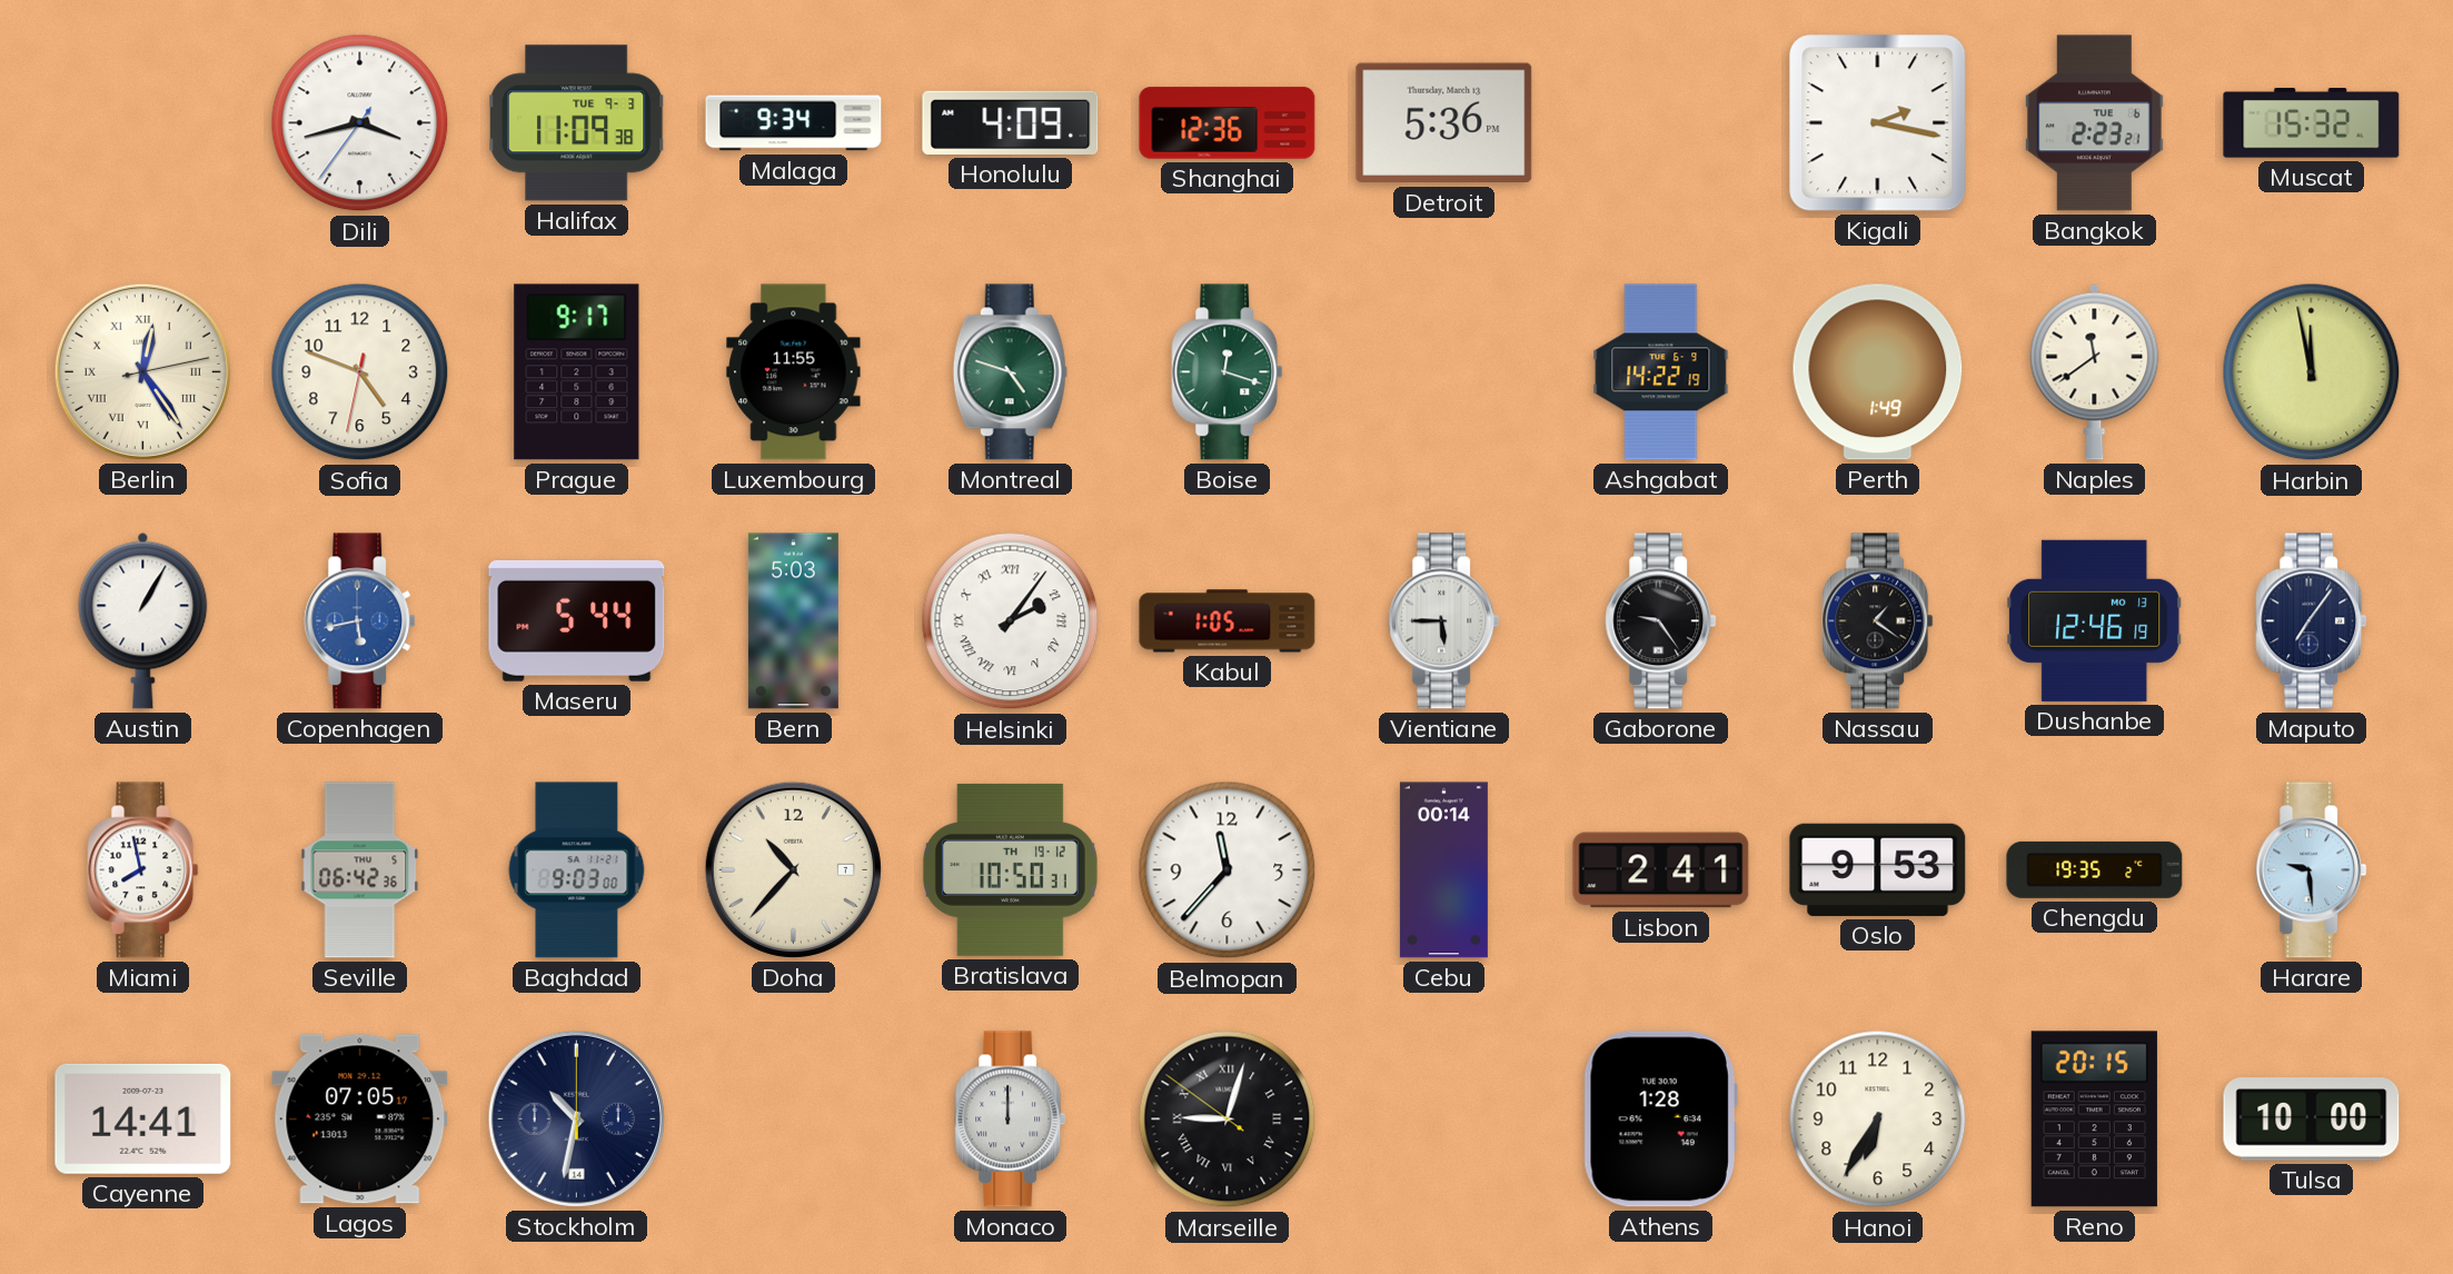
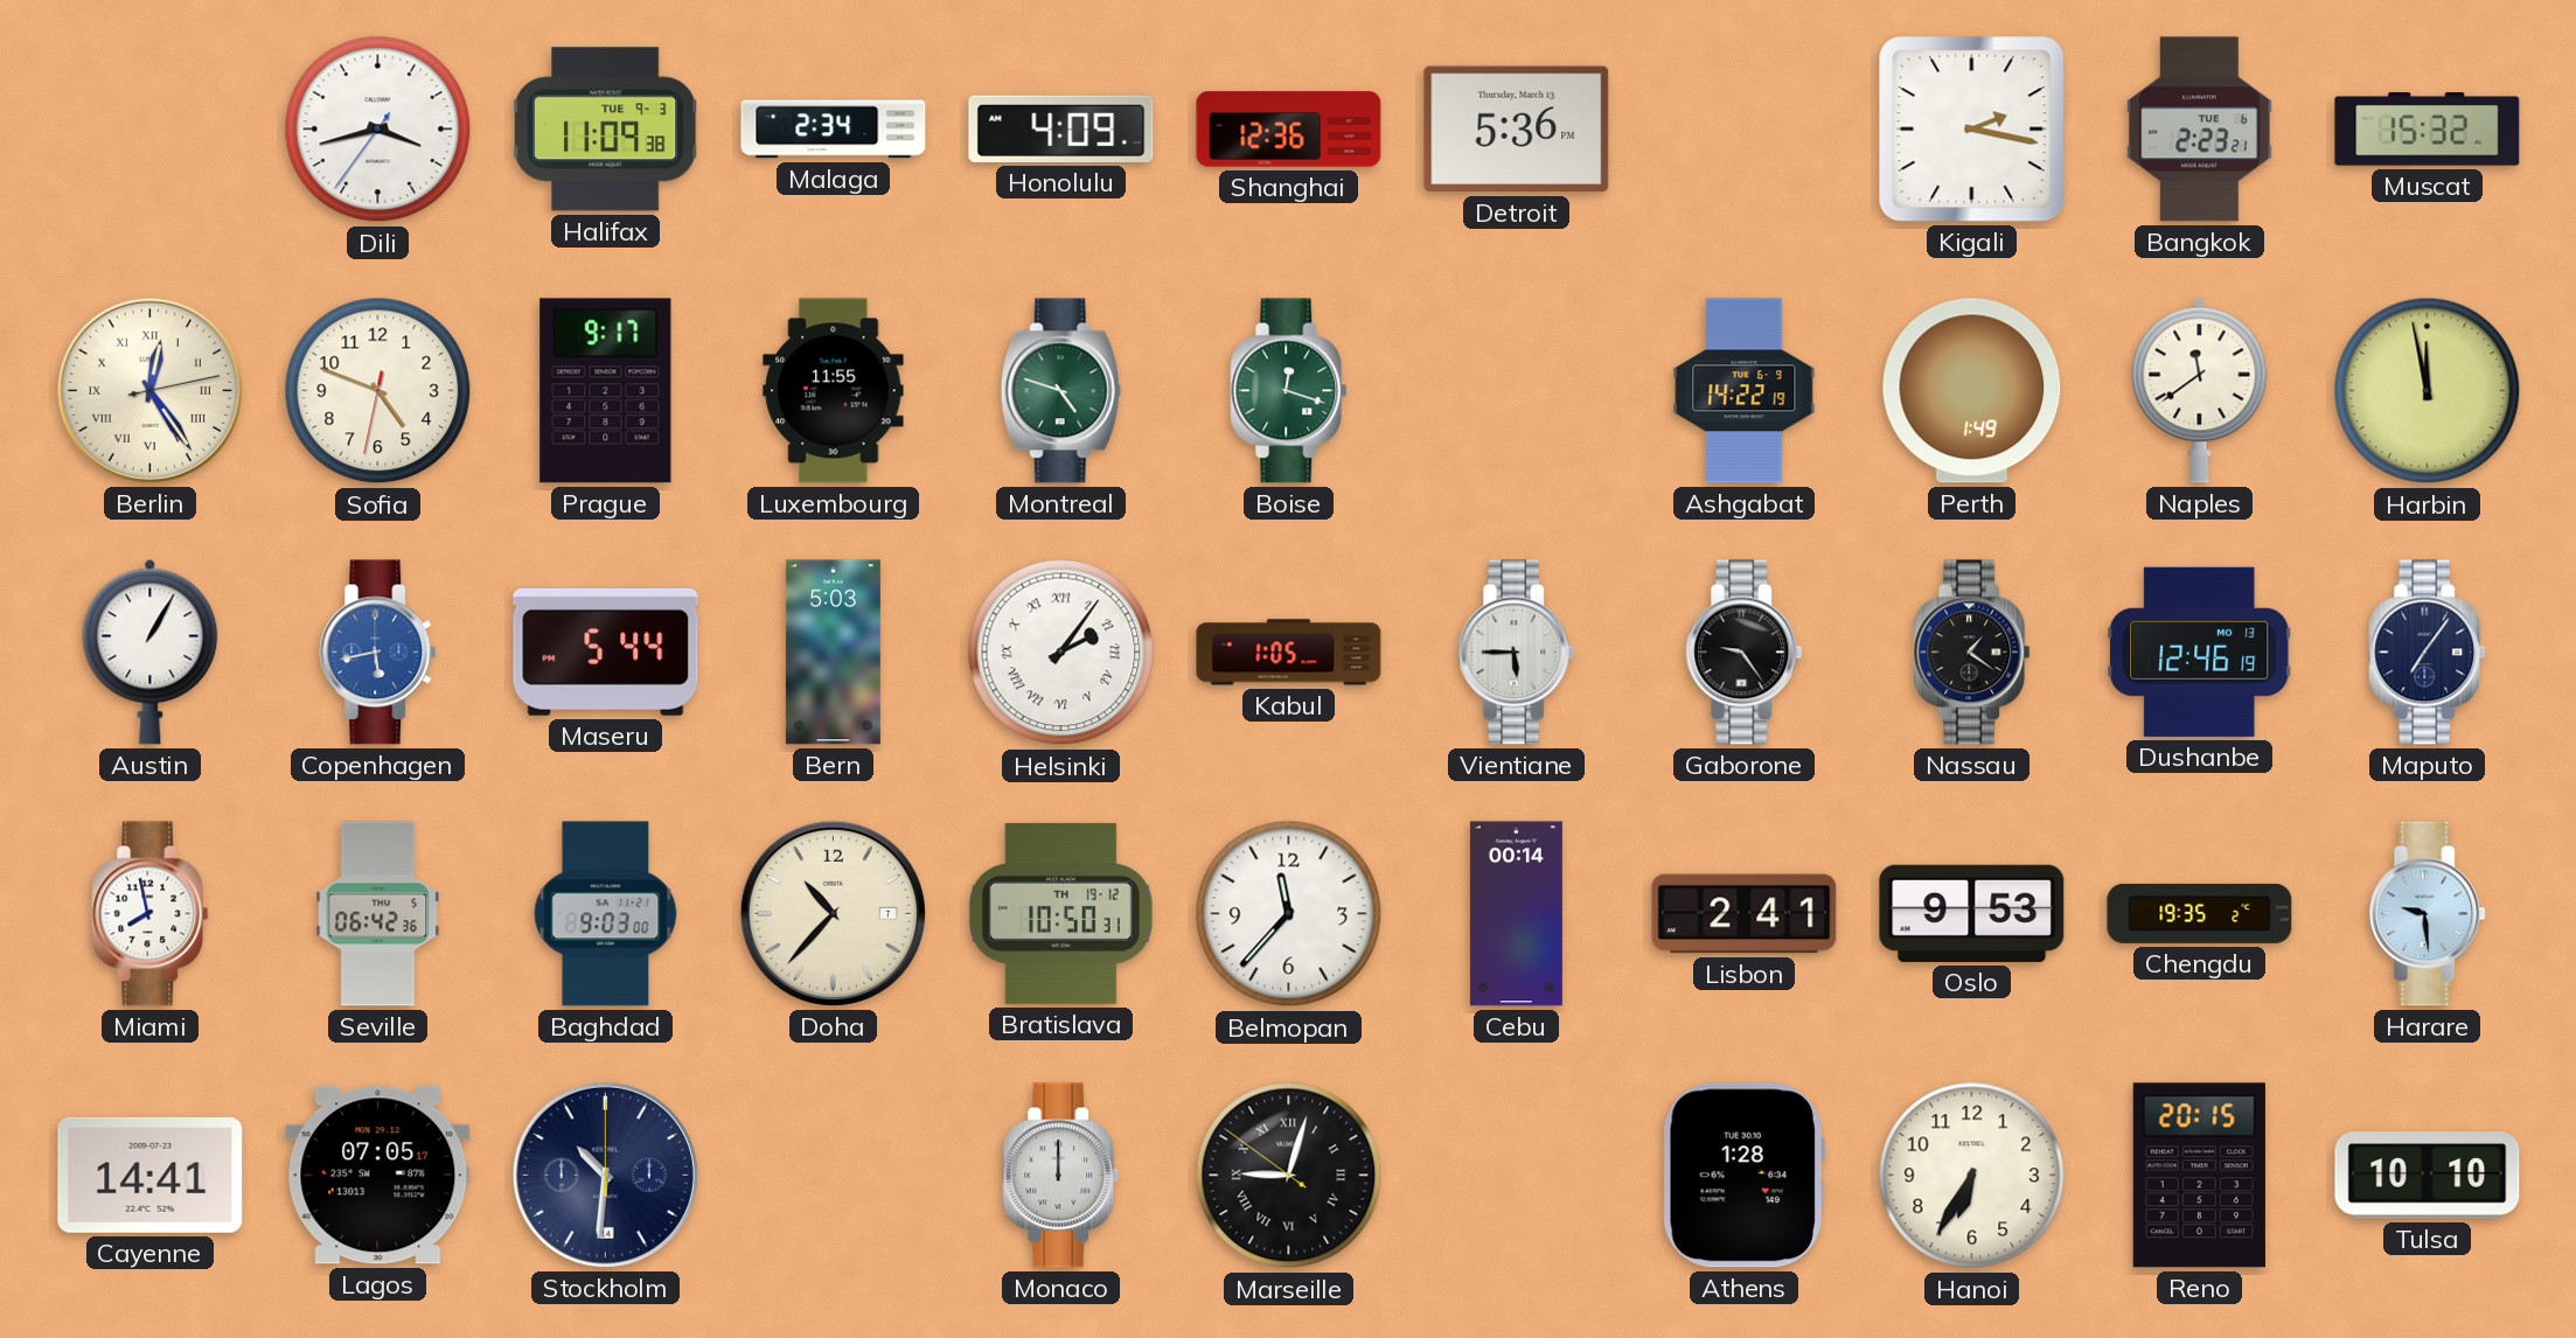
Malaga: 9:34 -> 2:34 (834, 130)
Stockholm: 10:32 -> 10:31 (605, 1175)
Tulsa: 10:00 -> 10:10 (2428, 1176)
